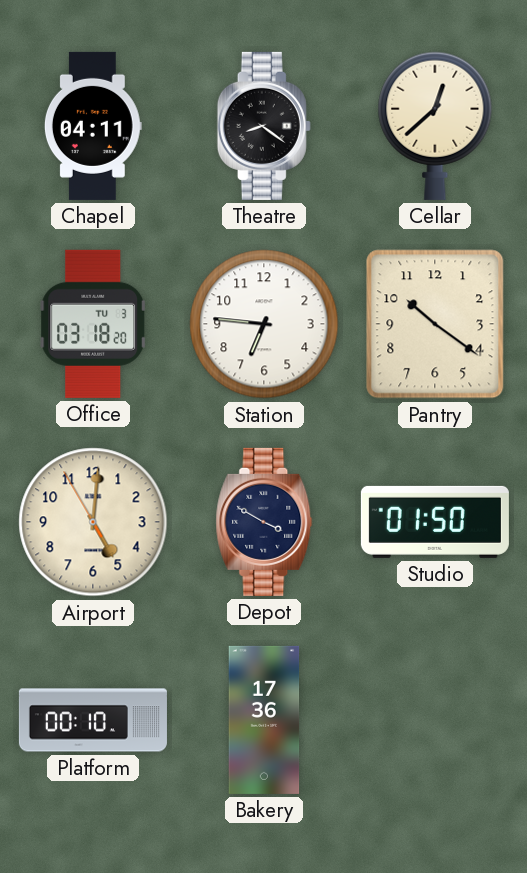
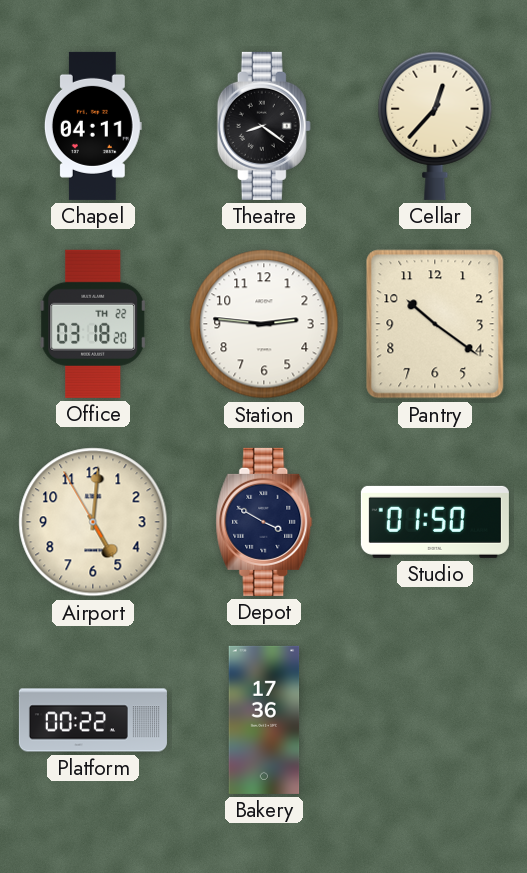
Cellar: 12:38 -> 12:37 (435, 126)
Office date: TU 3 -> TH 22 (93, 324)
Station: 6:46 -> 2:46 (264, 324)
Platform: 00:10 -> 00:22 (93, 720)
